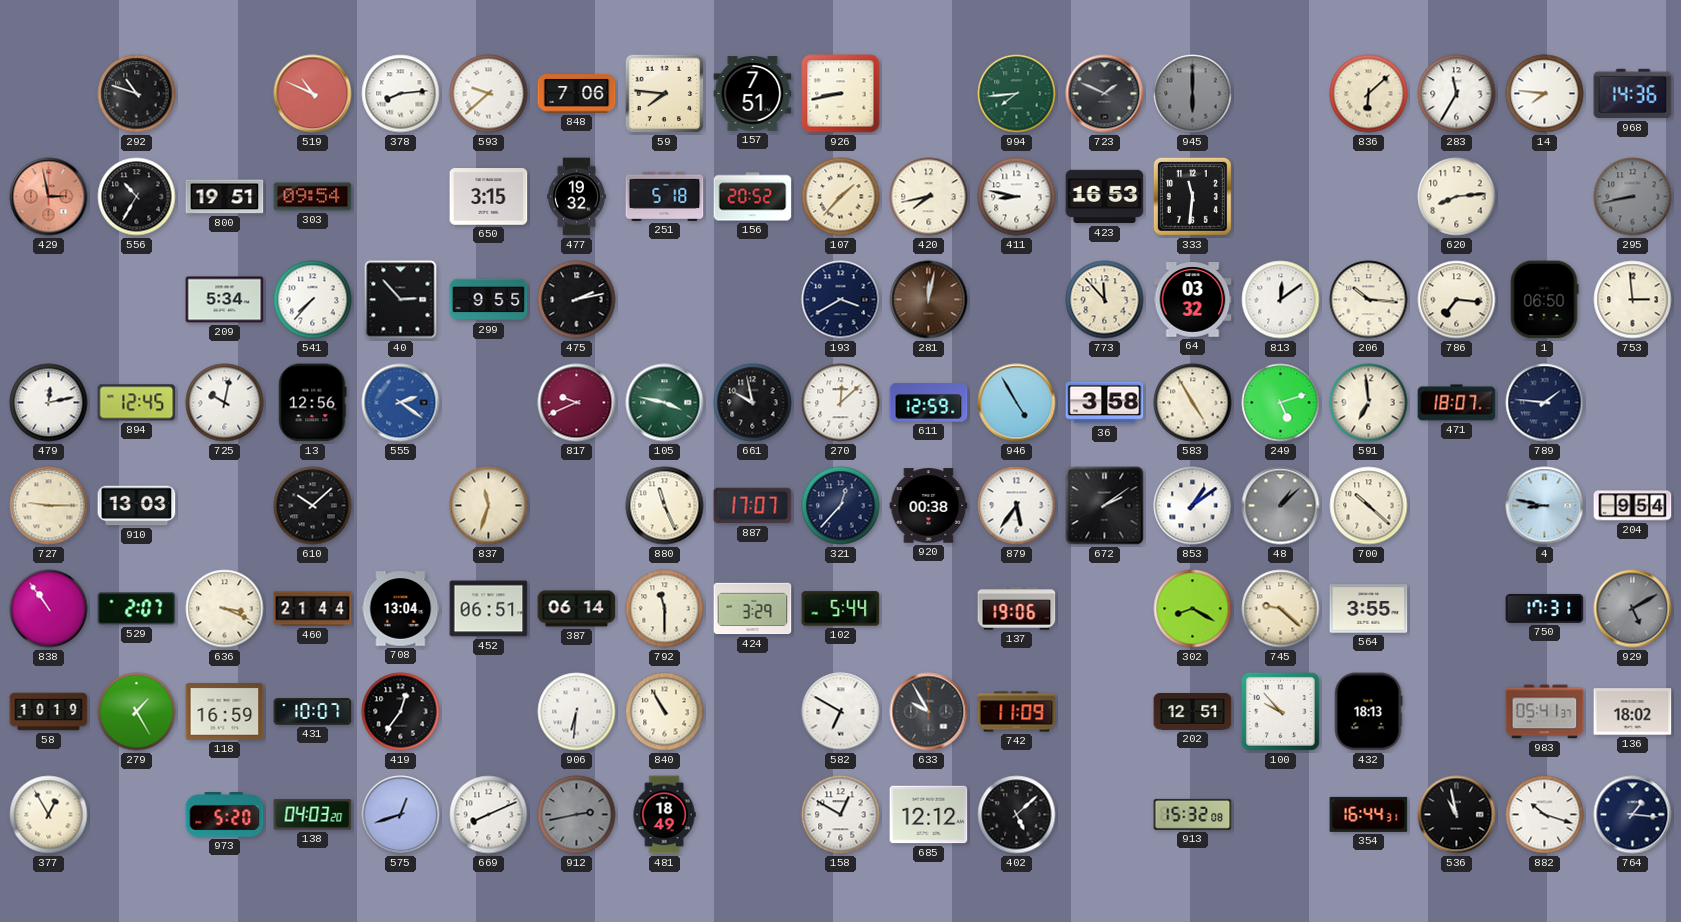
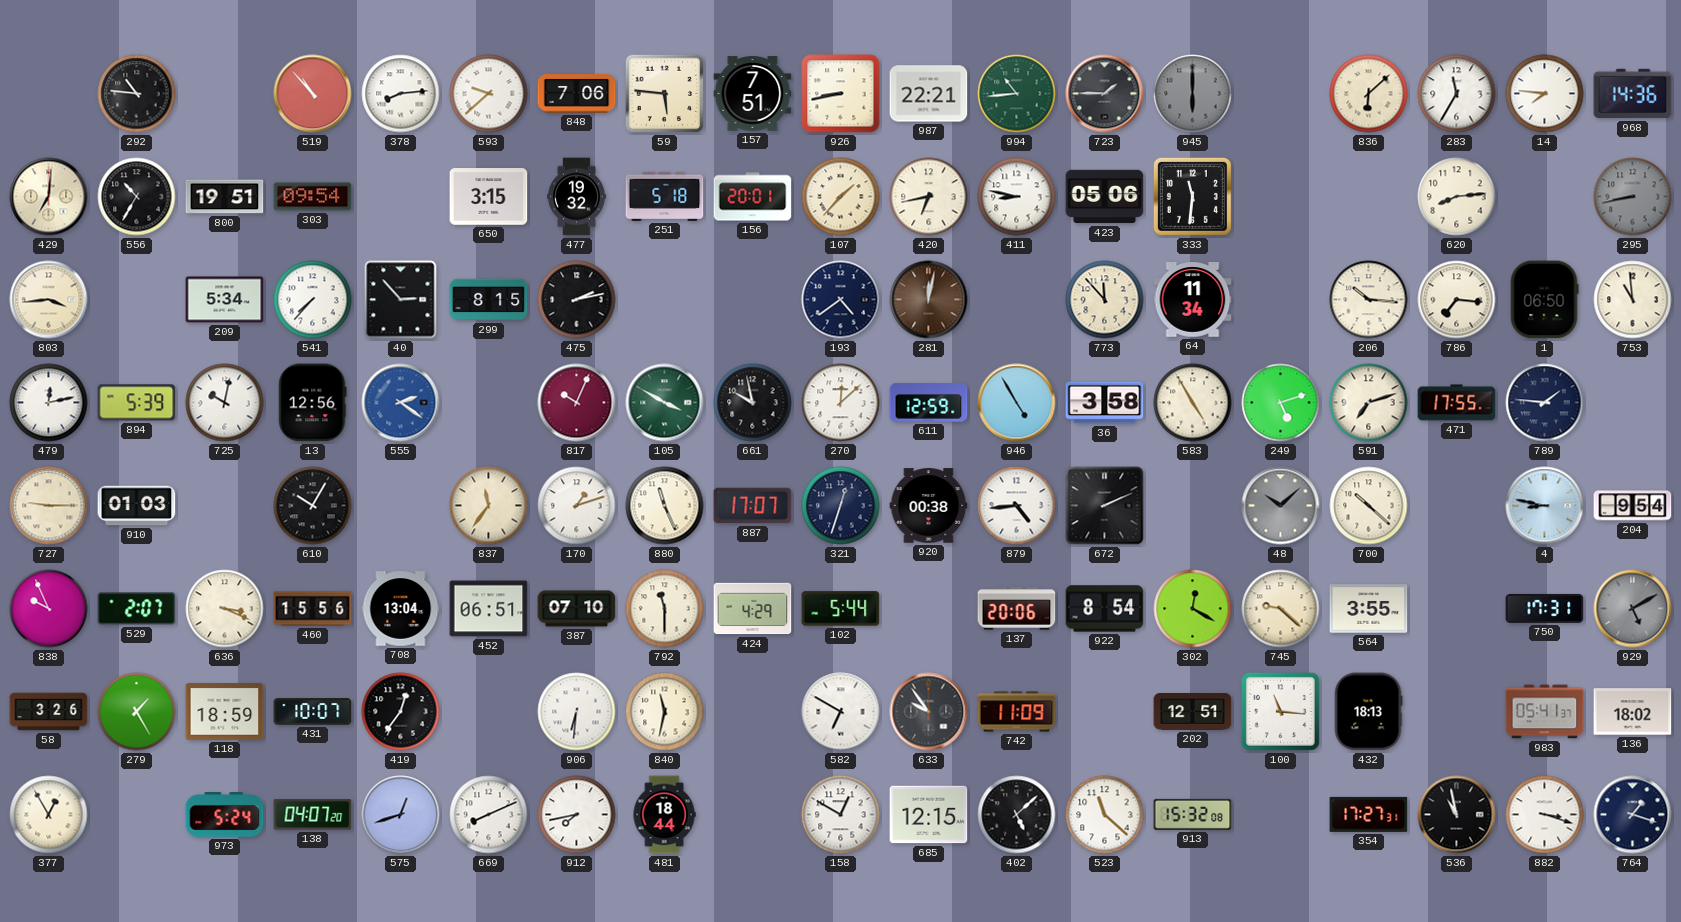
292: 10:48 -> 10:46 (137, 94)
519: 10:49 -> 10:53 (313, 94)
59: 7:46 -> 5:46 (665, 94)
987: none -> 22:21 (929, 94)
994: 7:44 -> 10:44 (1017, 94)
723: 1:49 -> 1:45 (1105, 94)
429: 2:58 -> 7:01 (49, 197)
429 dial: salmon -> cream (49, 197)
156: 20:52 -> 20:01 (753, 197)
420: 7:43 -> 6:43 (929, 197)
423: 16:53 -> 05:06 (1105, 197)
803: none -> 3:44 (49, 300)
299: 9:55 -> 8:15 (489, 300)
193: 3:40 -> 4:39 (841, 300)
64: 03:32 -> 11:34 (1193, 300)
813: 12:09 -> none (1281, 300)
753: 2:59 -> 10:59 (1633, 300)
894: 12:45 -> 5:39 (137, 403)
817: 9:41 -> 10:04 (577, 403)
105: 3:47 -> 3:50 (665, 403)
591: 6:59 -> 7:12 (1369, 403)
471: 18:07 -> 17:55 (1457, 403)
910: 13:03 -> 01:03 (137, 506)
610: 10:08 -> 10:05 (313, 506)
837: 11:33 -> 11:36 (489, 506)
170: none -> 1:12 (577, 506)
321: 12:37 -> 12:33 (841, 506)
879: 5:36 -> 4:44 (1017, 506)
672: 2:09 -> 2:11 (1105, 506)
853: 1:09 -> none (1193, 506)
48: 1:08 -> 10:08 (1281, 506)
838: 10:54 -> 9:56 (49, 609)
460: 21:44 -> 15:56 (313, 609)
387: 06:14 -> 07:10 (577, 609)
424: 3:29 -> 4:29 (753, 609)
137: 19:06 -> 20:06 (1017, 609)
922: none -> 8:54 (1105, 609)
302: 8:20 -> 12:20 (1193, 609)
58: 10:19 -> 3:26 (49, 712)
118: 16:59 -> 18:59 (225, 712)
840: 10:55 -> 11:32 (665, 712)
633: 9:55 -> 9:54 (929, 712)
100: 9:53 -> 11:16 (1280, 711)
973: 5:20 -> 5:24 (225, 815)
138: 04:03 -> 04:07 (313, 815)
912: 2:43 -> 7:43 (577, 815)
912 dial: grey -> white (577, 815)
481: 18:49 -> 18:44 (664, 815)
685: 12:12 -> 12:15 (929, 815)
523: none -> 11:22 (1105, 815)
354: 16:44 -> 17:27 (1369, 814)
882: 10:18 -> 3:18 (1545, 815)
764: 1:16 -> 1:18 (1633, 815)
